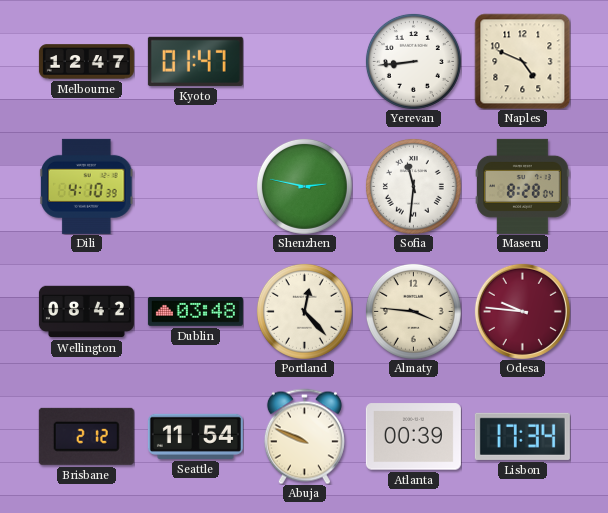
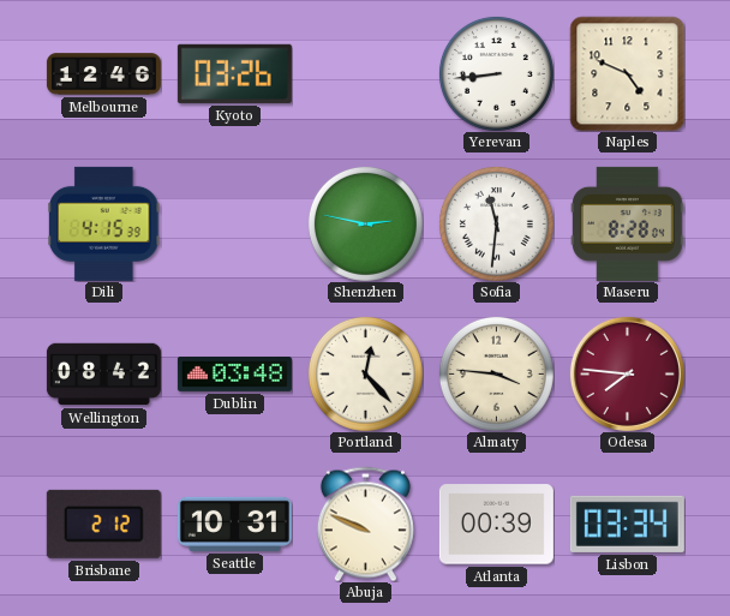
Melbourne: 12:47 -> 12:46 (103, 74)
Kyoto: 01:47 -> 03:26 (234, 73)
Dili: 4:10 -> 4:15 (104, 223)
Odesa: 9:46 -> 7:46 (627, 373)
Seattle: 11:54 -> 10:31 (234, 524)
Lisbon: 17:34 -> 03:34 (627, 524)
